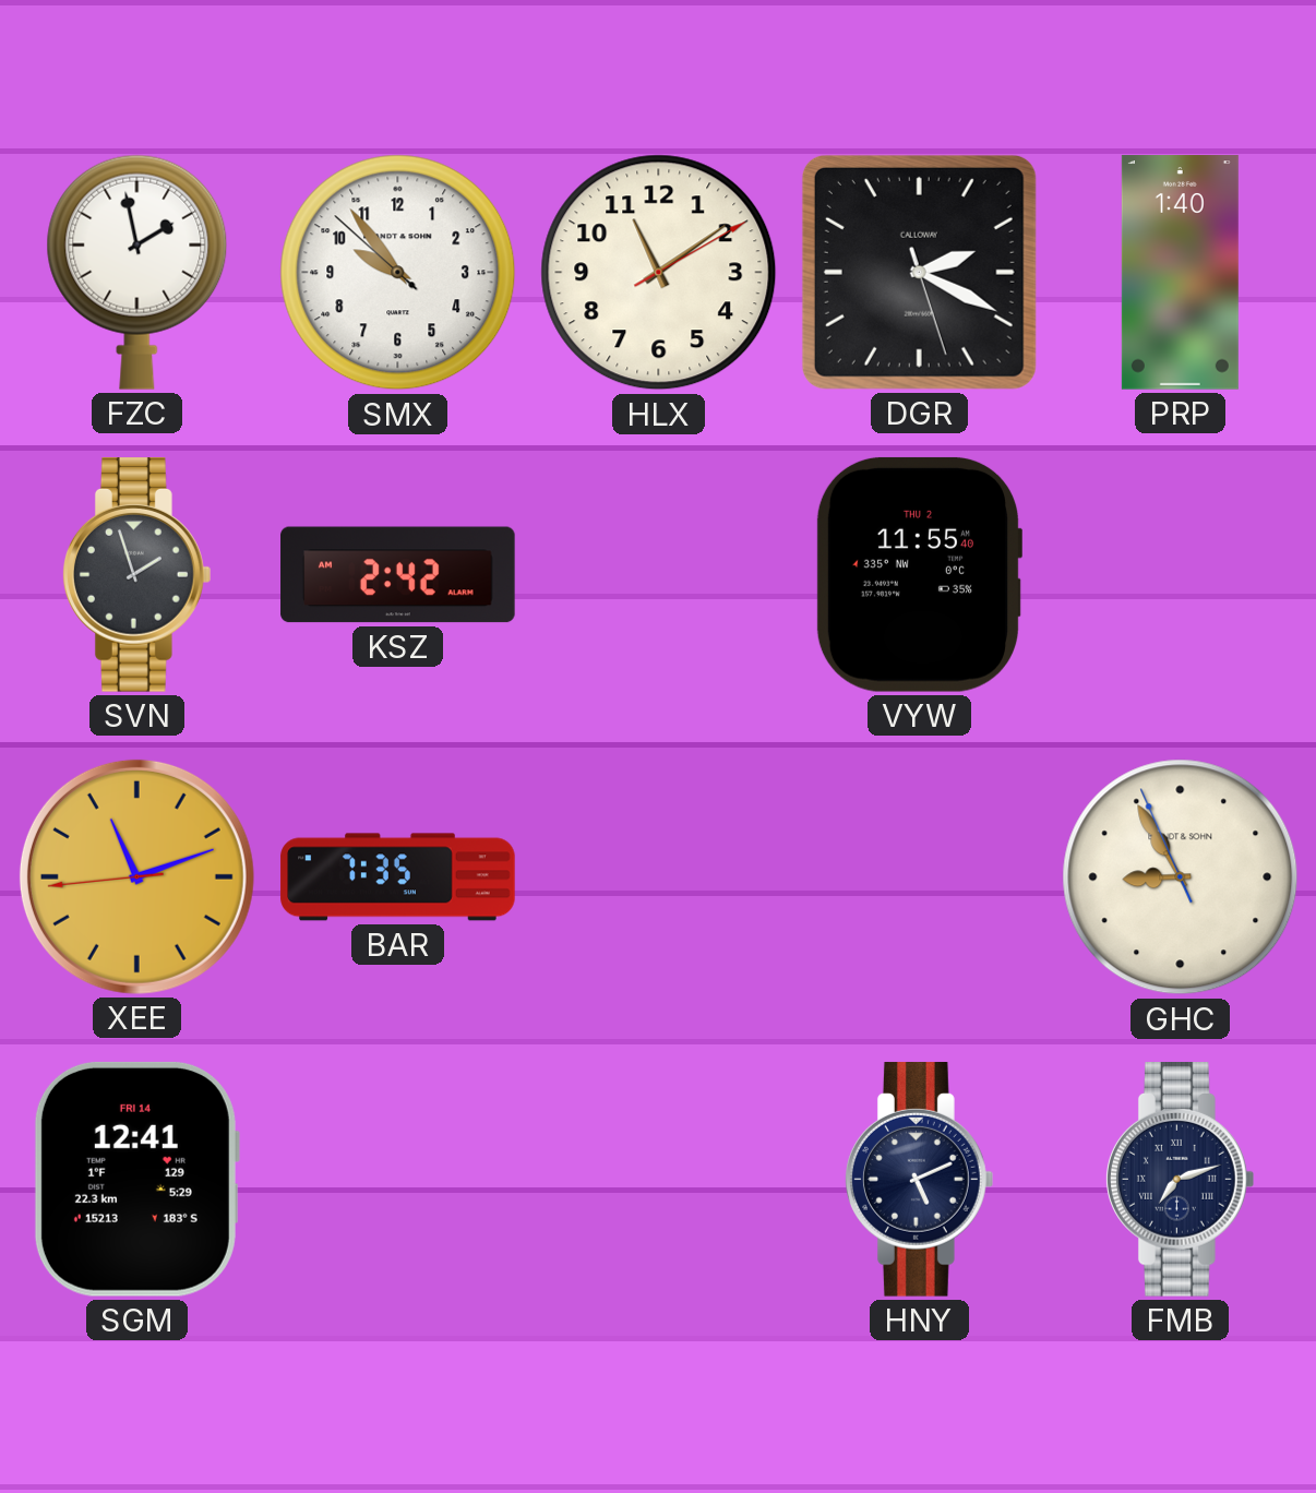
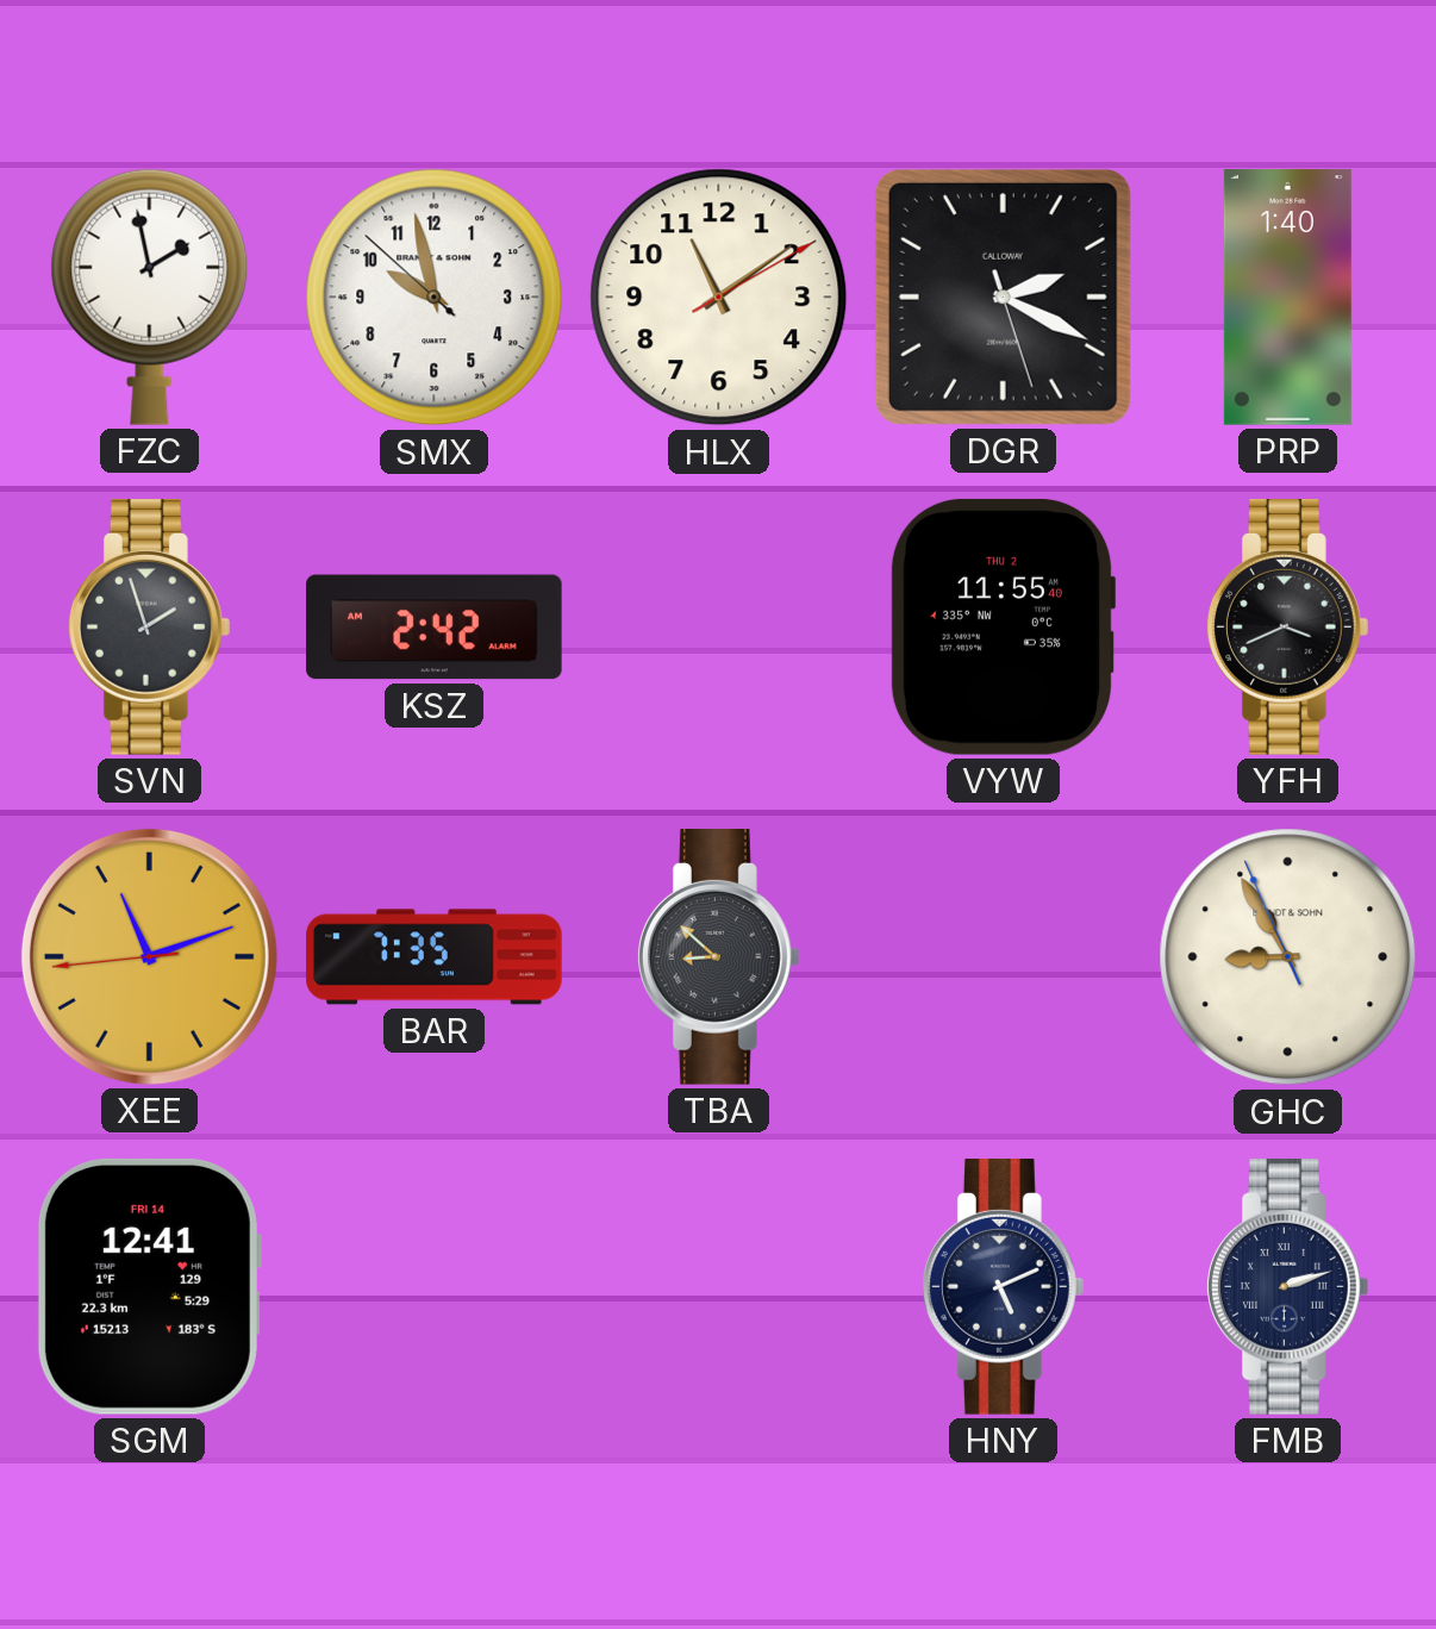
SMX: 9:53 -> 9:57 (435, 298)
YFH: none -> 3:41 (1288, 628)
TBA: none -> 8:52 (719, 957)
FMB: 7:12 -> 2:12 (1288, 1287)
